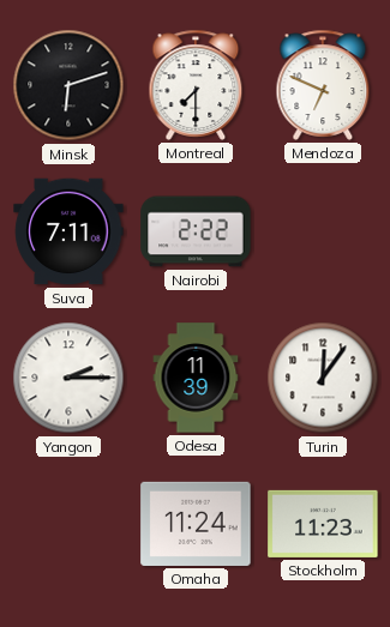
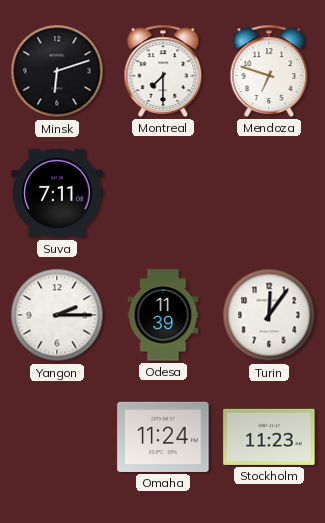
Mendoza: 6:49 -> 6:48 (269, 71)
Nairobi: 2:22 -> none (196, 231)
